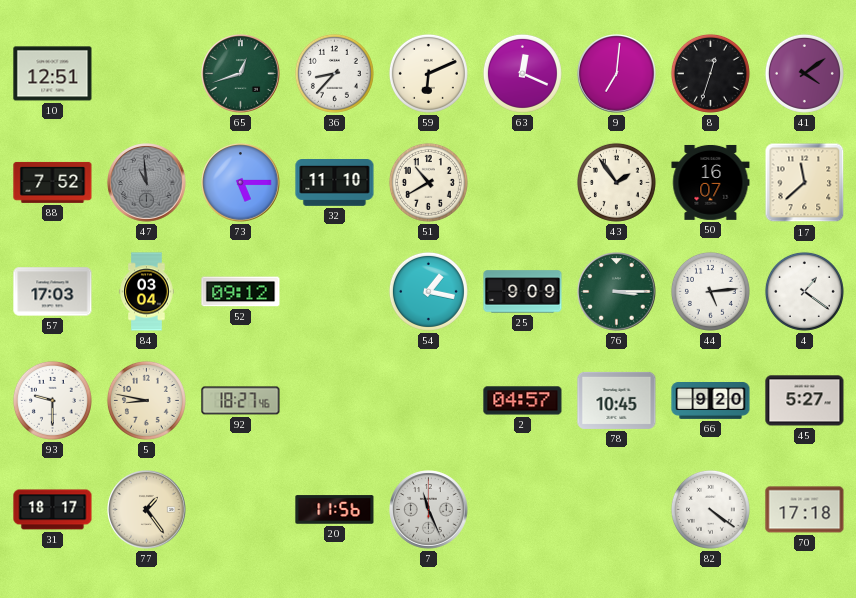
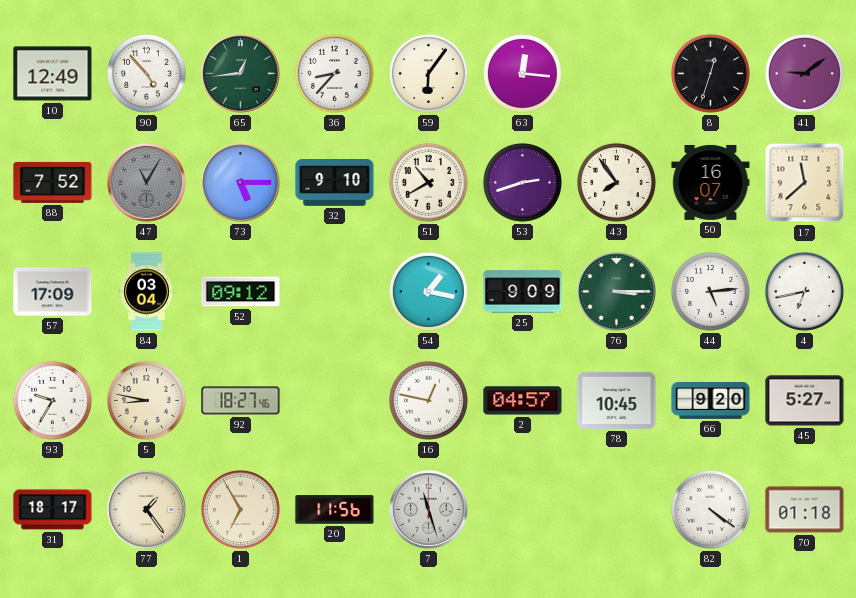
10: 12:51 -> 12:49 (53, 74)
90: none -> 4:53 (146, 73)
65: 12:42 -> 12:44 (241, 74)
59: 6:11 -> 6:06 (428, 73)
63: 12:19 -> 12:16 (522, 73)
9: 7:01 -> none (617, 74)
41: 4:09 -> 9:09 (804, 73)
47: 10:59 -> 11:05 (147, 183)
32: 11:10 -> 9:10 (335, 183)
53: none -> 2:42 (522, 182)
43: 1:54 -> 7:54 (616, 182)
57: 17:03 -> 17:09 (53, 292)
4: 1:21 -> 6:43 (804, 291)
93: 9:30 -> 9:35 (52, 400)
16: none -> 12:47 (428, 400)
1: none -> 6:55 (240, 509)
7: 11:26 -> 11:27 (429, 510)
70: 17:18 -> 01:18 (805, 510)
